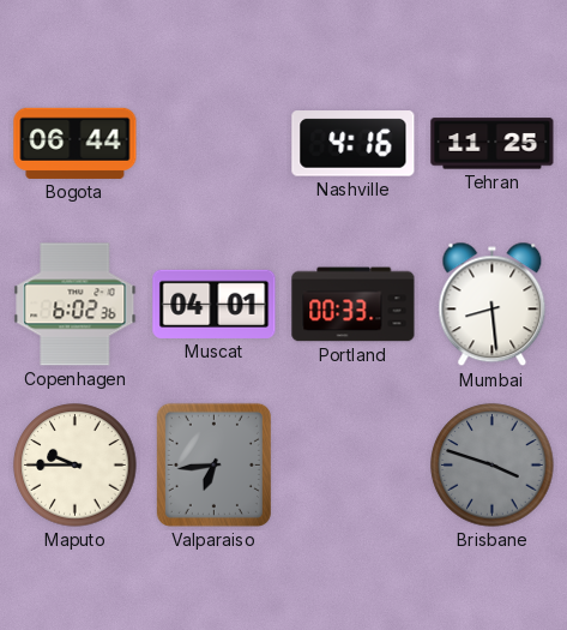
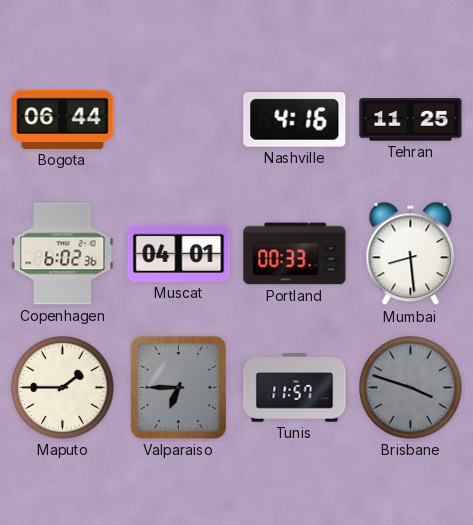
Maputo: 9:45 -> 1:45 (63, 388)
Valparaiso: 6:44 -> 6:45 (178, 387)
Tunis: none -> 11:57 (295, 388)
